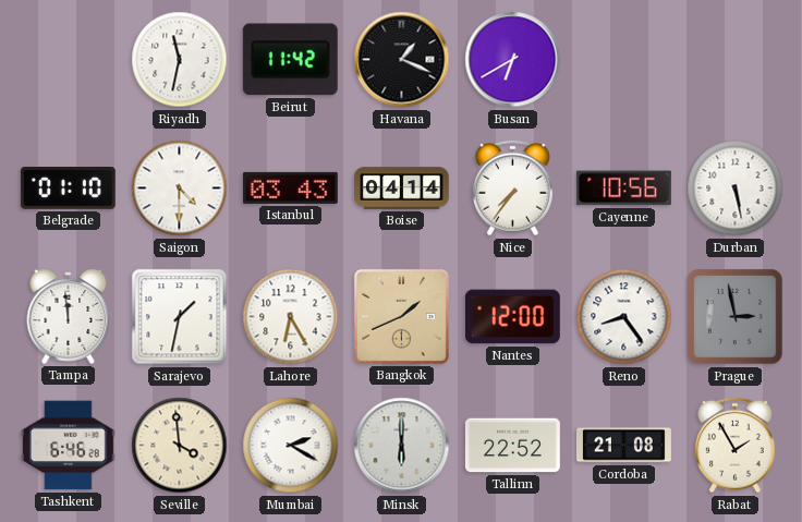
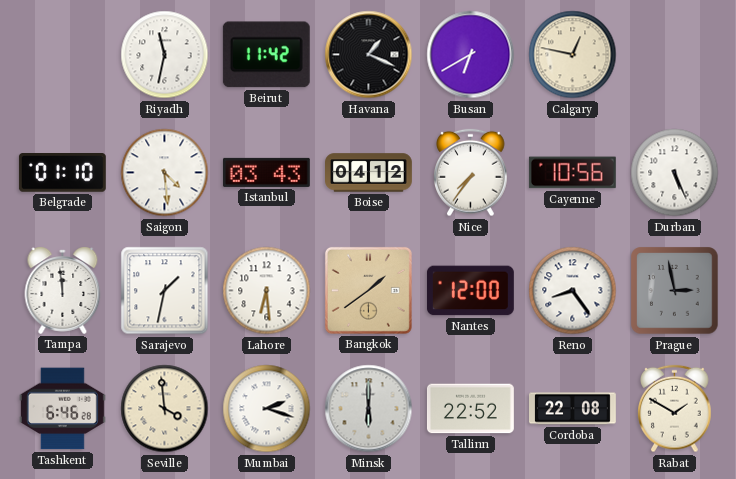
Calgary: none -> 12:47 (573, 55)
Saigon: 4:30 -> 4:29 (165, 173)
Boise: 04:14 -> 04:12 (369, 173)
Durban: 5:28 -> 5:26 (675, 173)
Lahore: 6:25 -> 6:29 (267, 291)
Bangkok: 1:41 -> 1:39 (368, 290)
Mumbai: 2:20 -> 2:18 (267, 409)
Cordoba: 21:08 -> 22:08 (573, 409)
Rabat: 1:55 -> 1:50 (675, 409)
